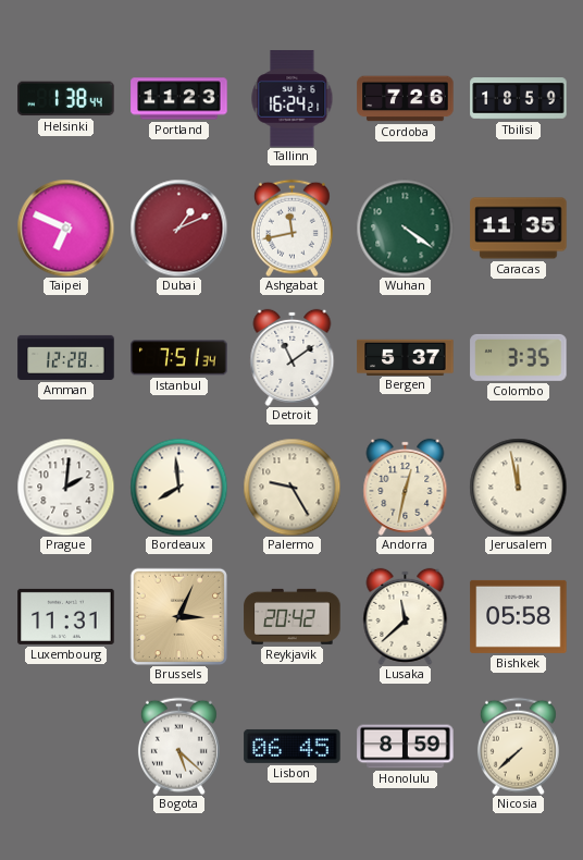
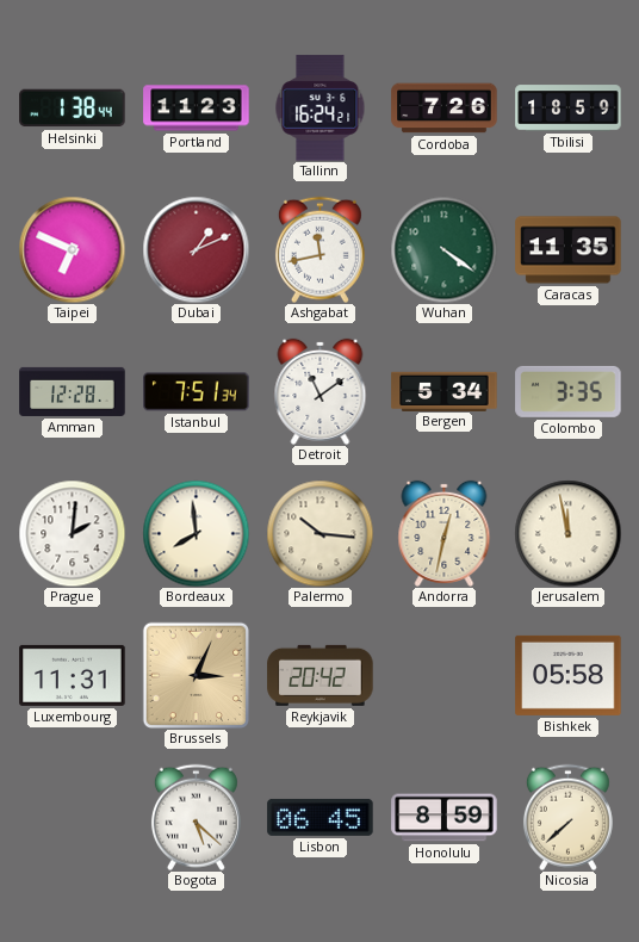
Bergen: 5:37 -> 5:34 (445, 391)
Palermo: 9:25 -> 10:16 (319, 533)
Lusaka: 11:38 -> none (406, 616)
